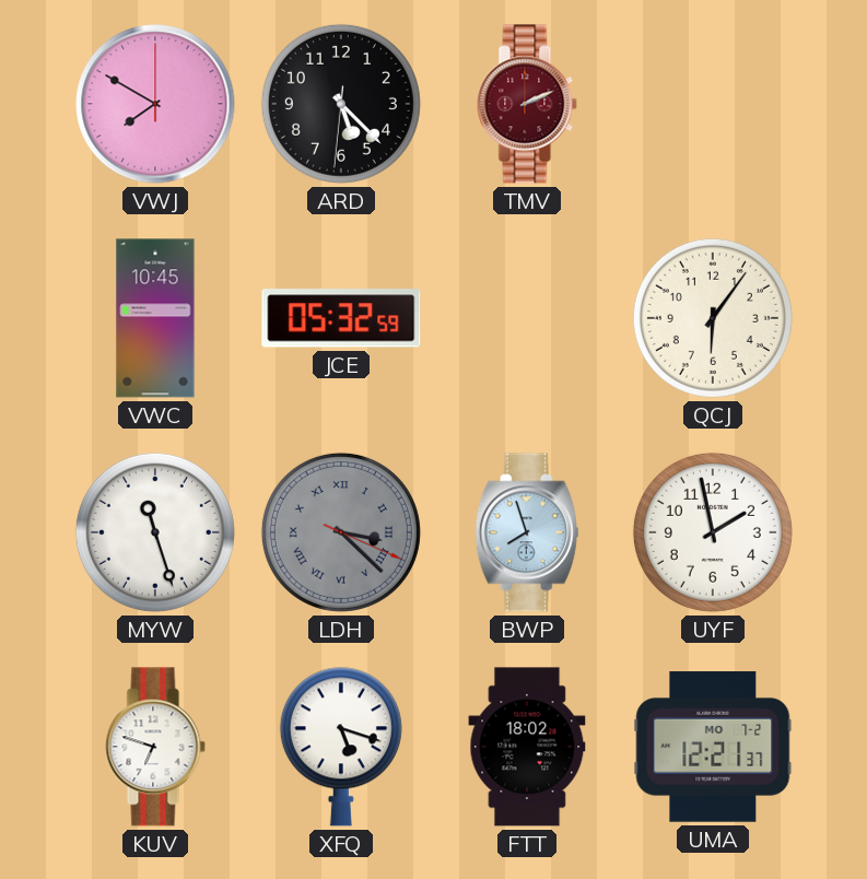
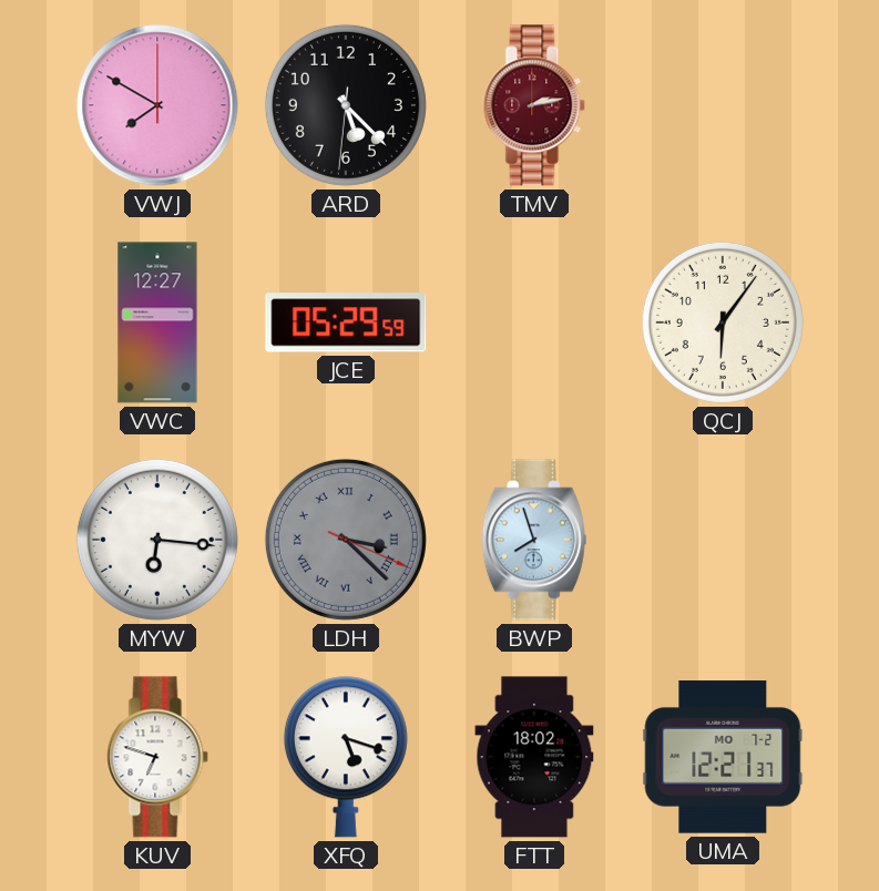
TMV: 2:11 -> 2:13 (534, 105)
VWC: 10:45 -> 12:27 (157, 322)
JCE: 05:32 -> 05:29 (346, 322)
MYW: 11:27 -> 6:16 (157, 540)
UYF: 1:58 -> none (713, 532)
